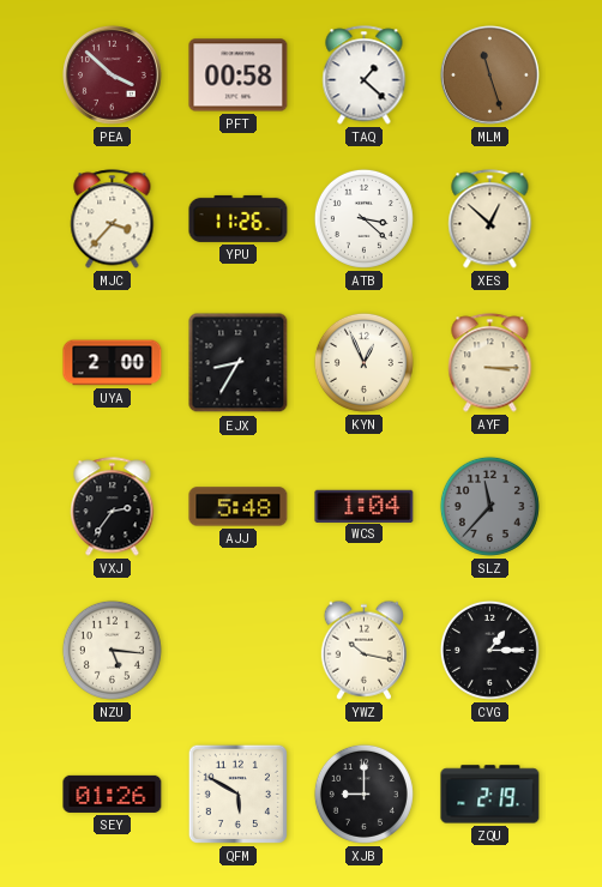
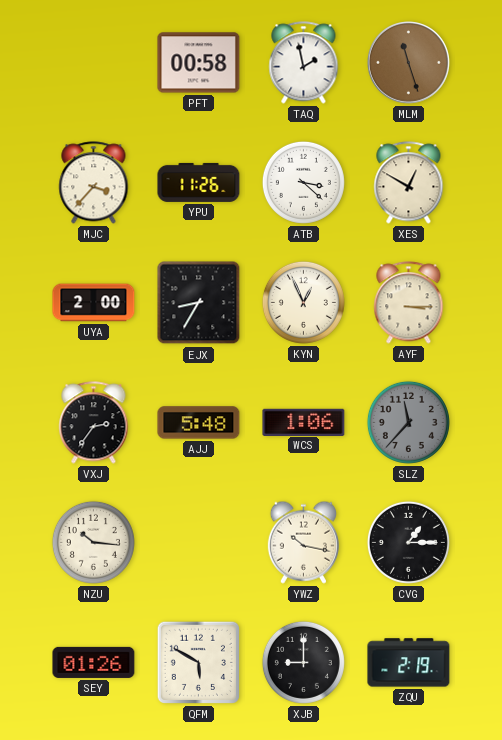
PEA: 3:52 -> none (113, 76)
TAQ: 1:22 -> 1:58 (304, 63)
XES: 12:52 -> 12:50 (409, 183)
WCS: 1:04 -> 1:06 (304, 422)
NZU: 5:16 -> 10:16 (93, 542)
